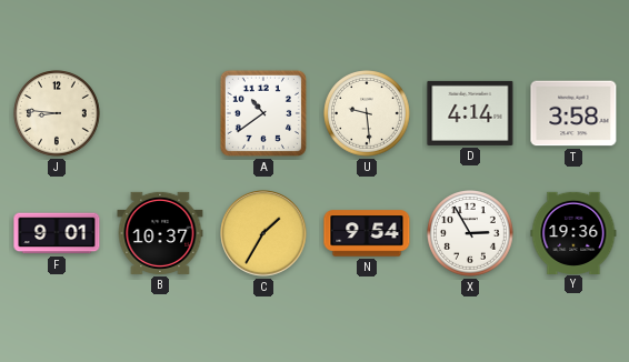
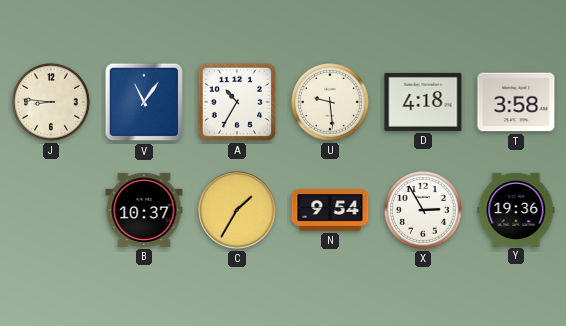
V: none -> 11:06 (144, 102)
A: 10:39 -> 10:35 (237, 102)
D: 4:14 -> 4:18 (423, 102)
F: 9:01 -> none (57, 233)
